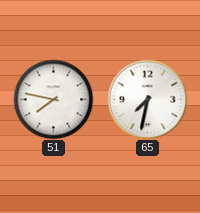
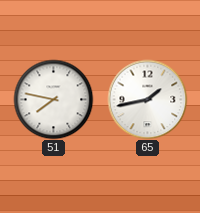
65: 7:32 -> 1:43 (147, 99)
